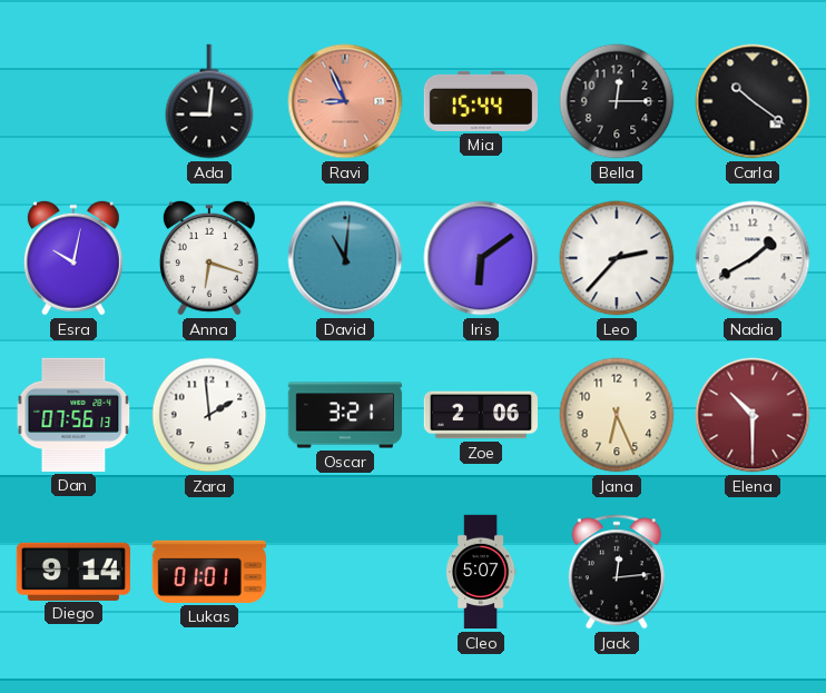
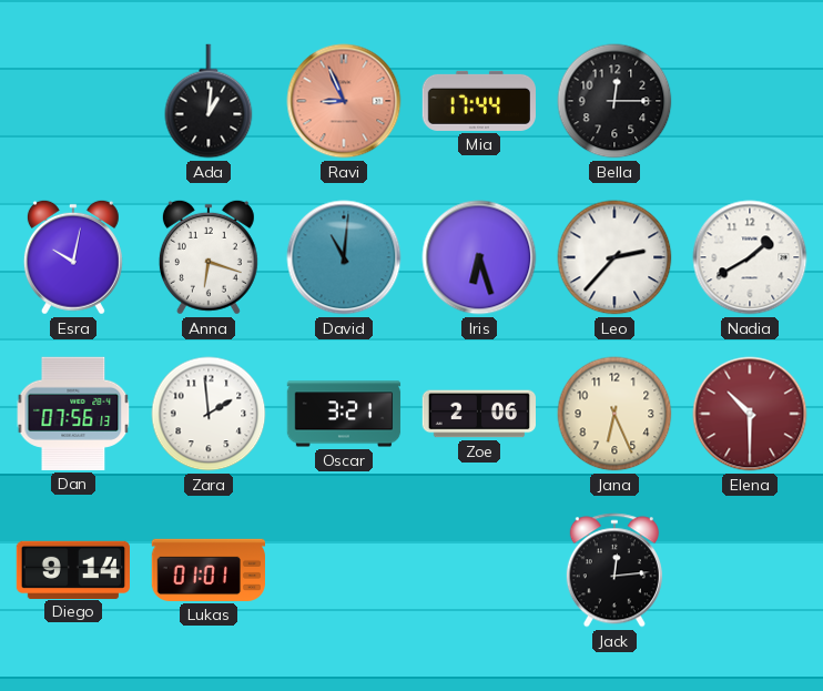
Ada: 9:01 -> 1:01 (209, 101)
Mia: 15:44 -> 17:44 (478, 101)
Carla: 10:21 -> none (753, 101)
Iris: 6:09 -> 6:27 (479, 257)
Cleo: 5:07 -> none (481, 572)
